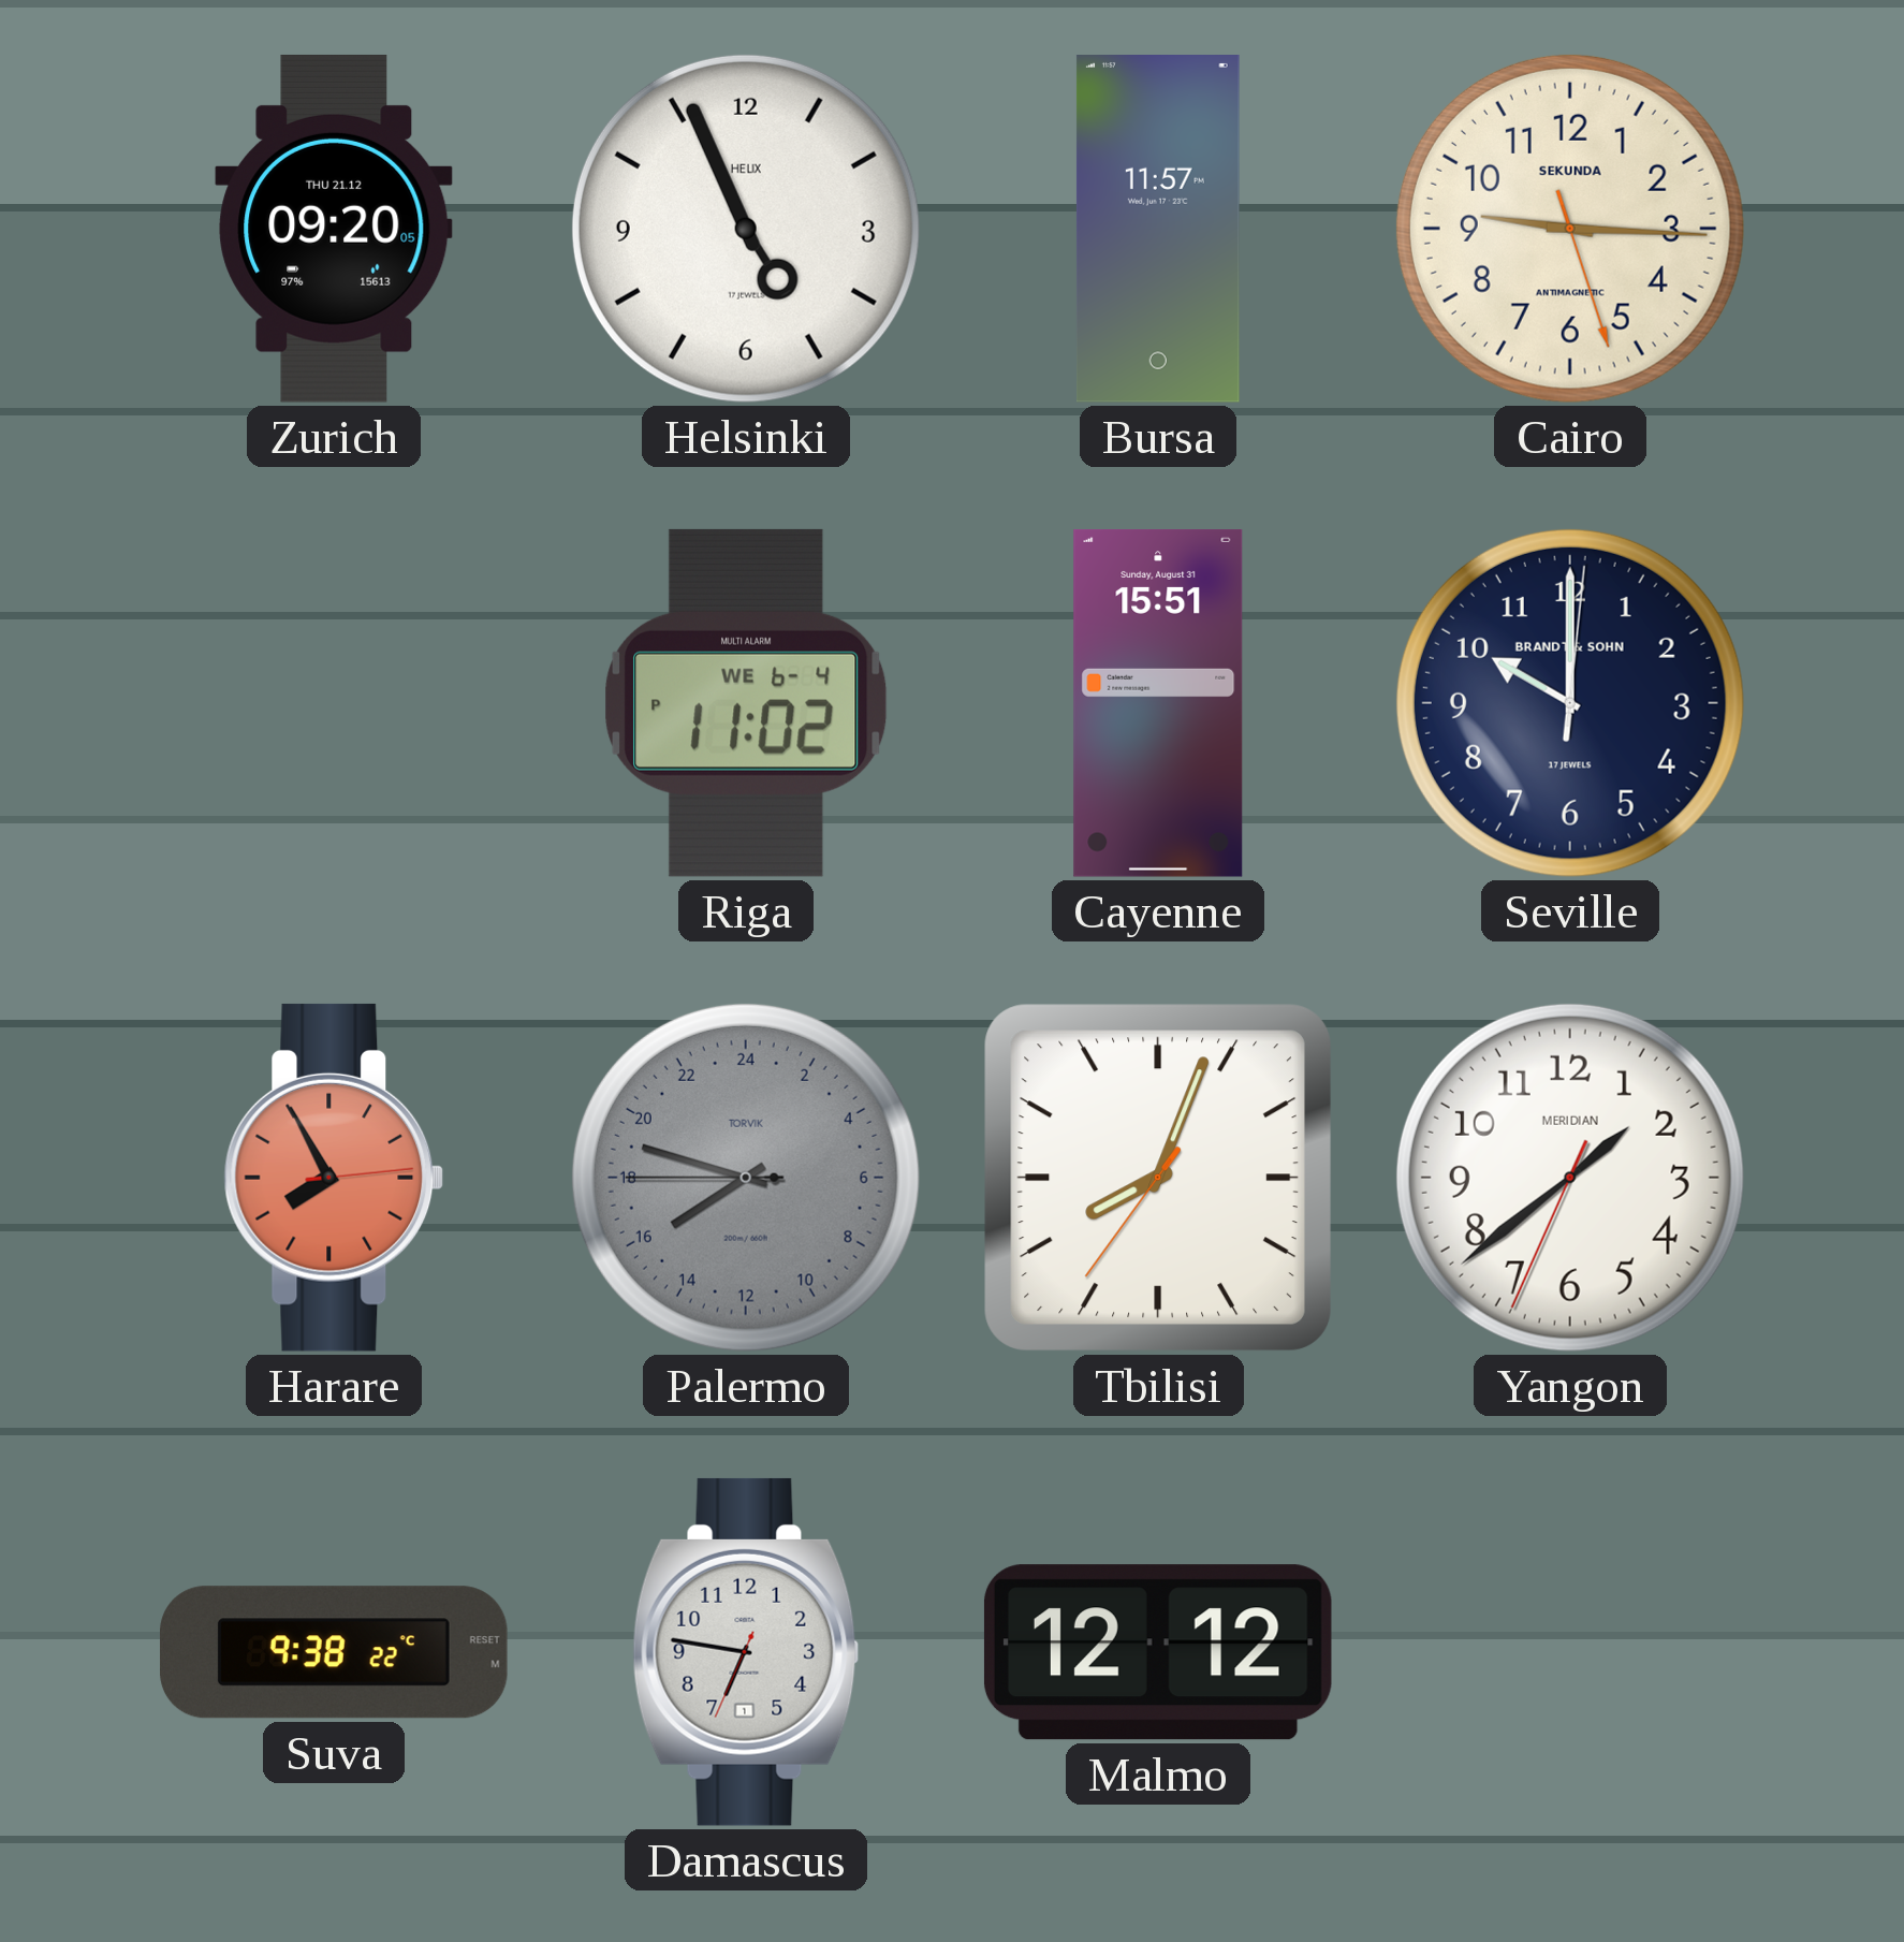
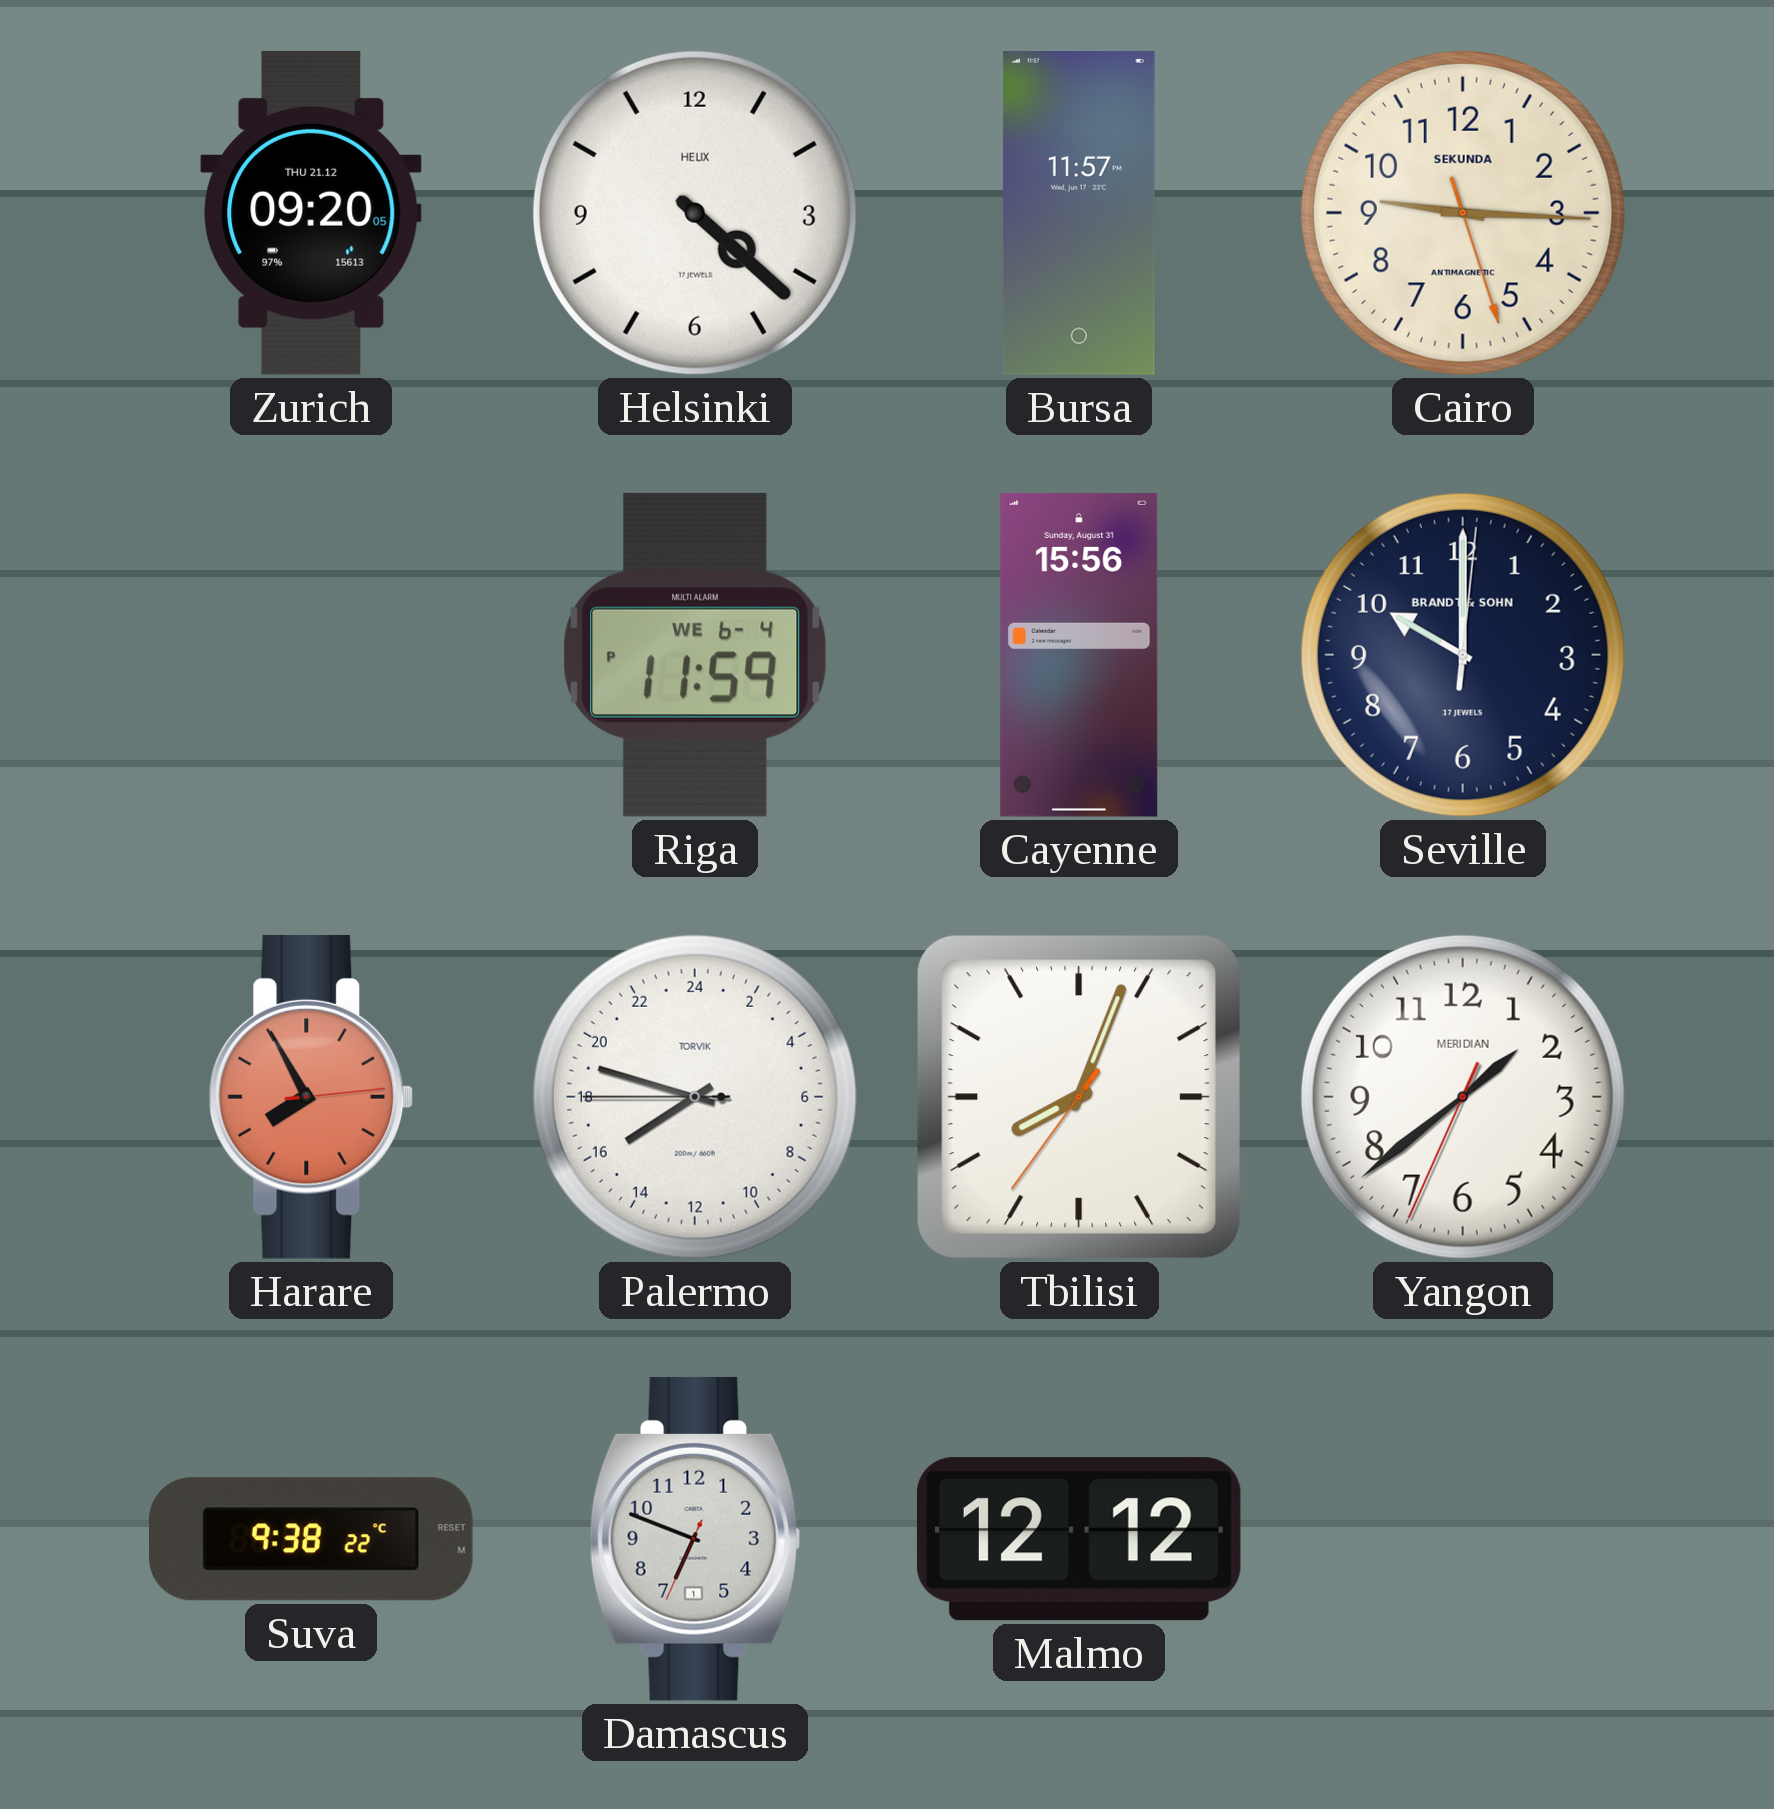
Helsinki: 4:56 -> 4:22 (695, 213)
Riga: 11:02 -> 11:59 (695, 655)
Cayenne: 15:51 -> 15:56 (1079, 656)
Palermo dial: grey -> white (695, 1097)
Damascus: 6:46 -> 6:48 (695, 1539)
